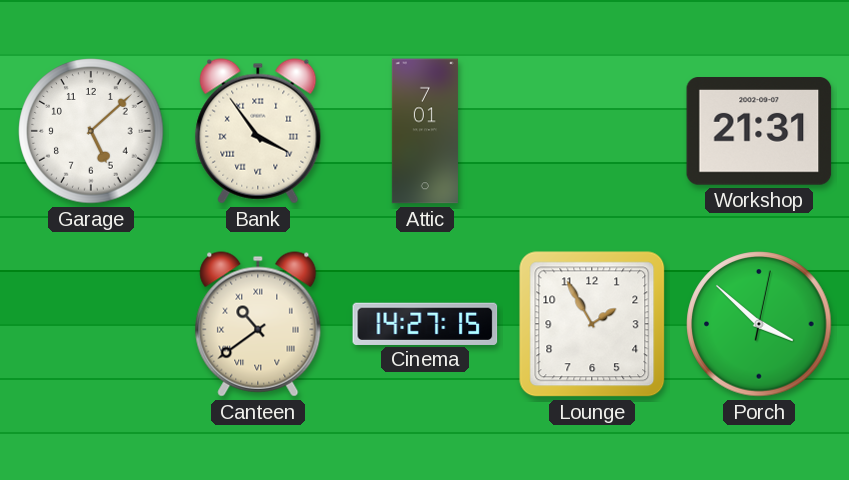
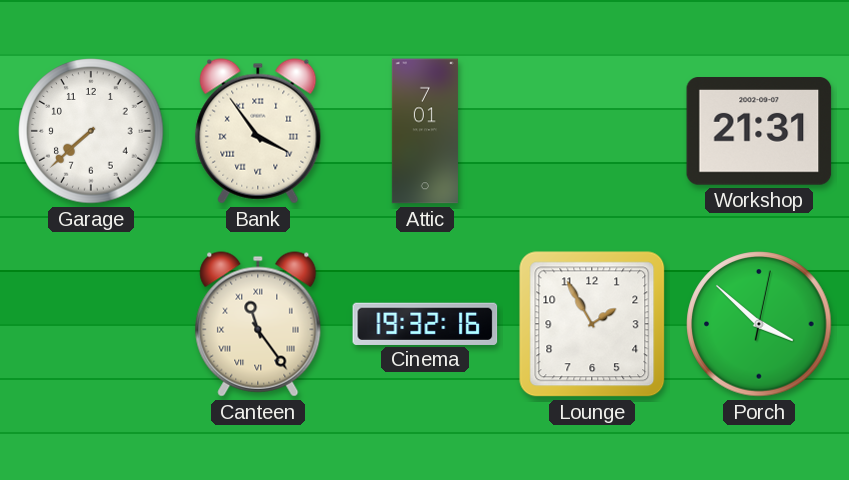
Garage: 5:08 -> 7:38 (91, 131)
Canteen: 10:39 -> 11:24 (258, 324)
Cinema: 14:27 -> 19:32 (425, 323)
